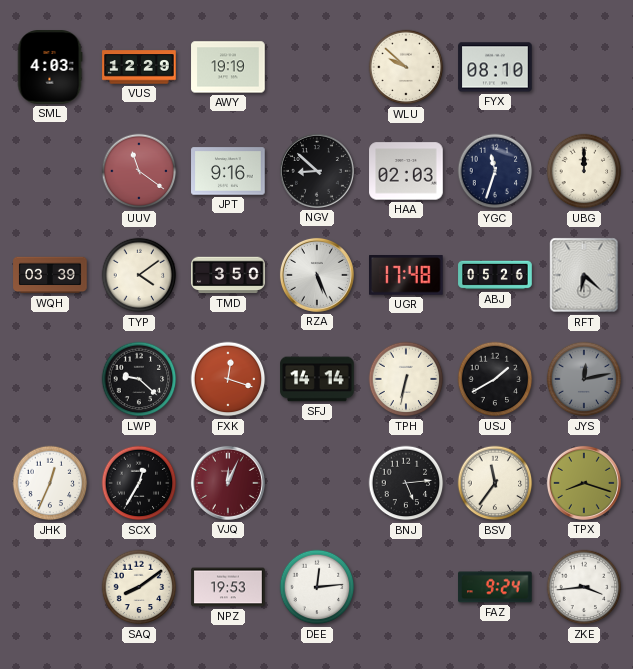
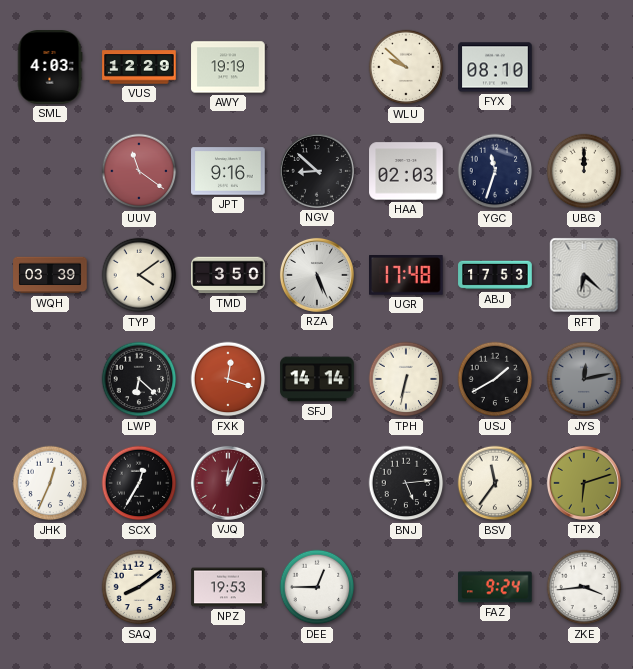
ABJ: 05:26 -> 17:53 (495, 275)
LWP: 9:22 -> 6:22 (139, 379)
TPX: 8:18 -> 6:12 (584, 483)
DEE: 12:14 -> 12:45 (317, 587)
